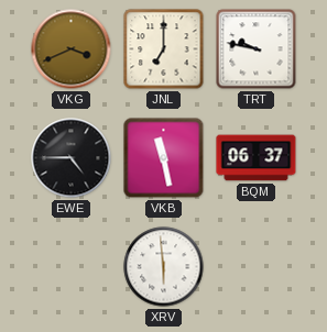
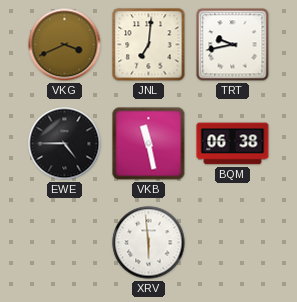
JNL: 7:00 -> 7:01 (149, 45)
TRT: 9:47 -> 9:43 (233, 45)
BQM: 06:37 -> 06:38 (233, 144)
